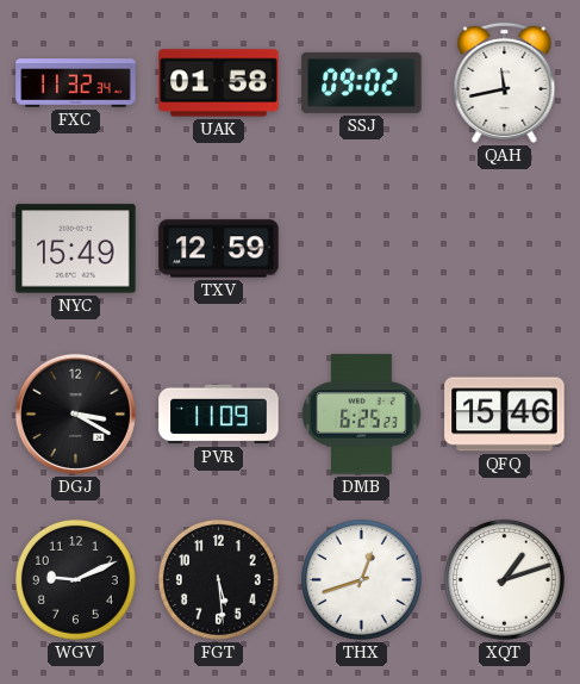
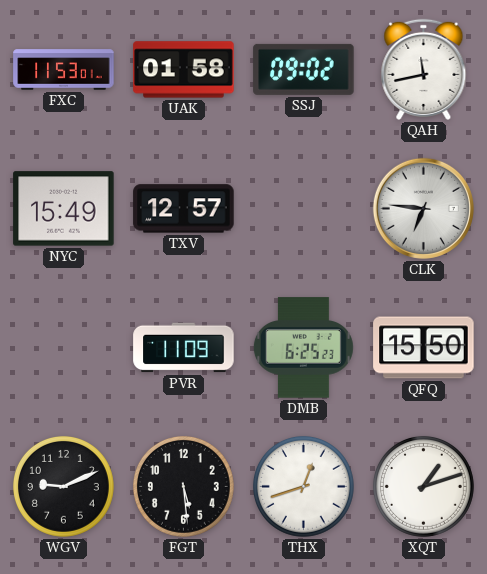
FXC: 11:32 -> 11:53 (64, 70)
TXV: 12:59 -> 12:57 (184, 209)
CLK: none -> 6:46 (423, 208)
DGJ: 3:20 -> none (75, 413)
QFQ: 15:46 -> 15:50 (424, 348)
